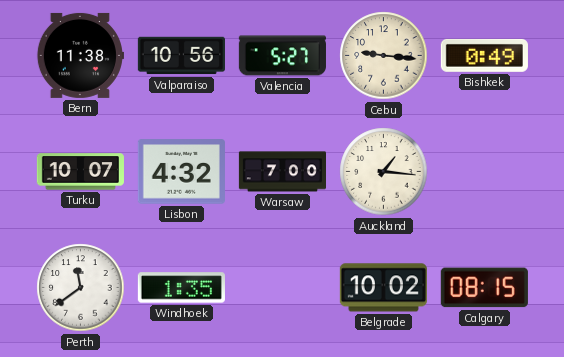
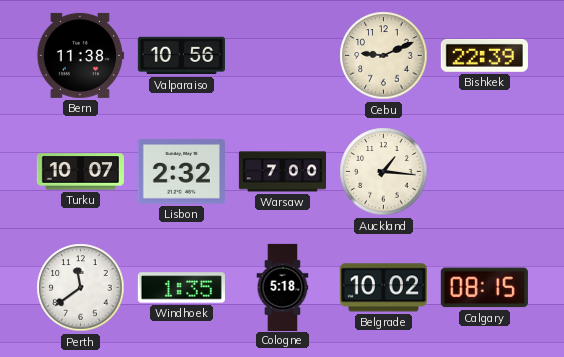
Valencia: 5:27 -> none (282, 56)
Cebu: 9:16 -> 9:11 (384, 56)
Bishkek: 0:49 -> 22:39 (484, 55)
Lisbon: 4:32 -> 2:32 (181, 172)
Cologne: none -> 5:18 (283, 287)
